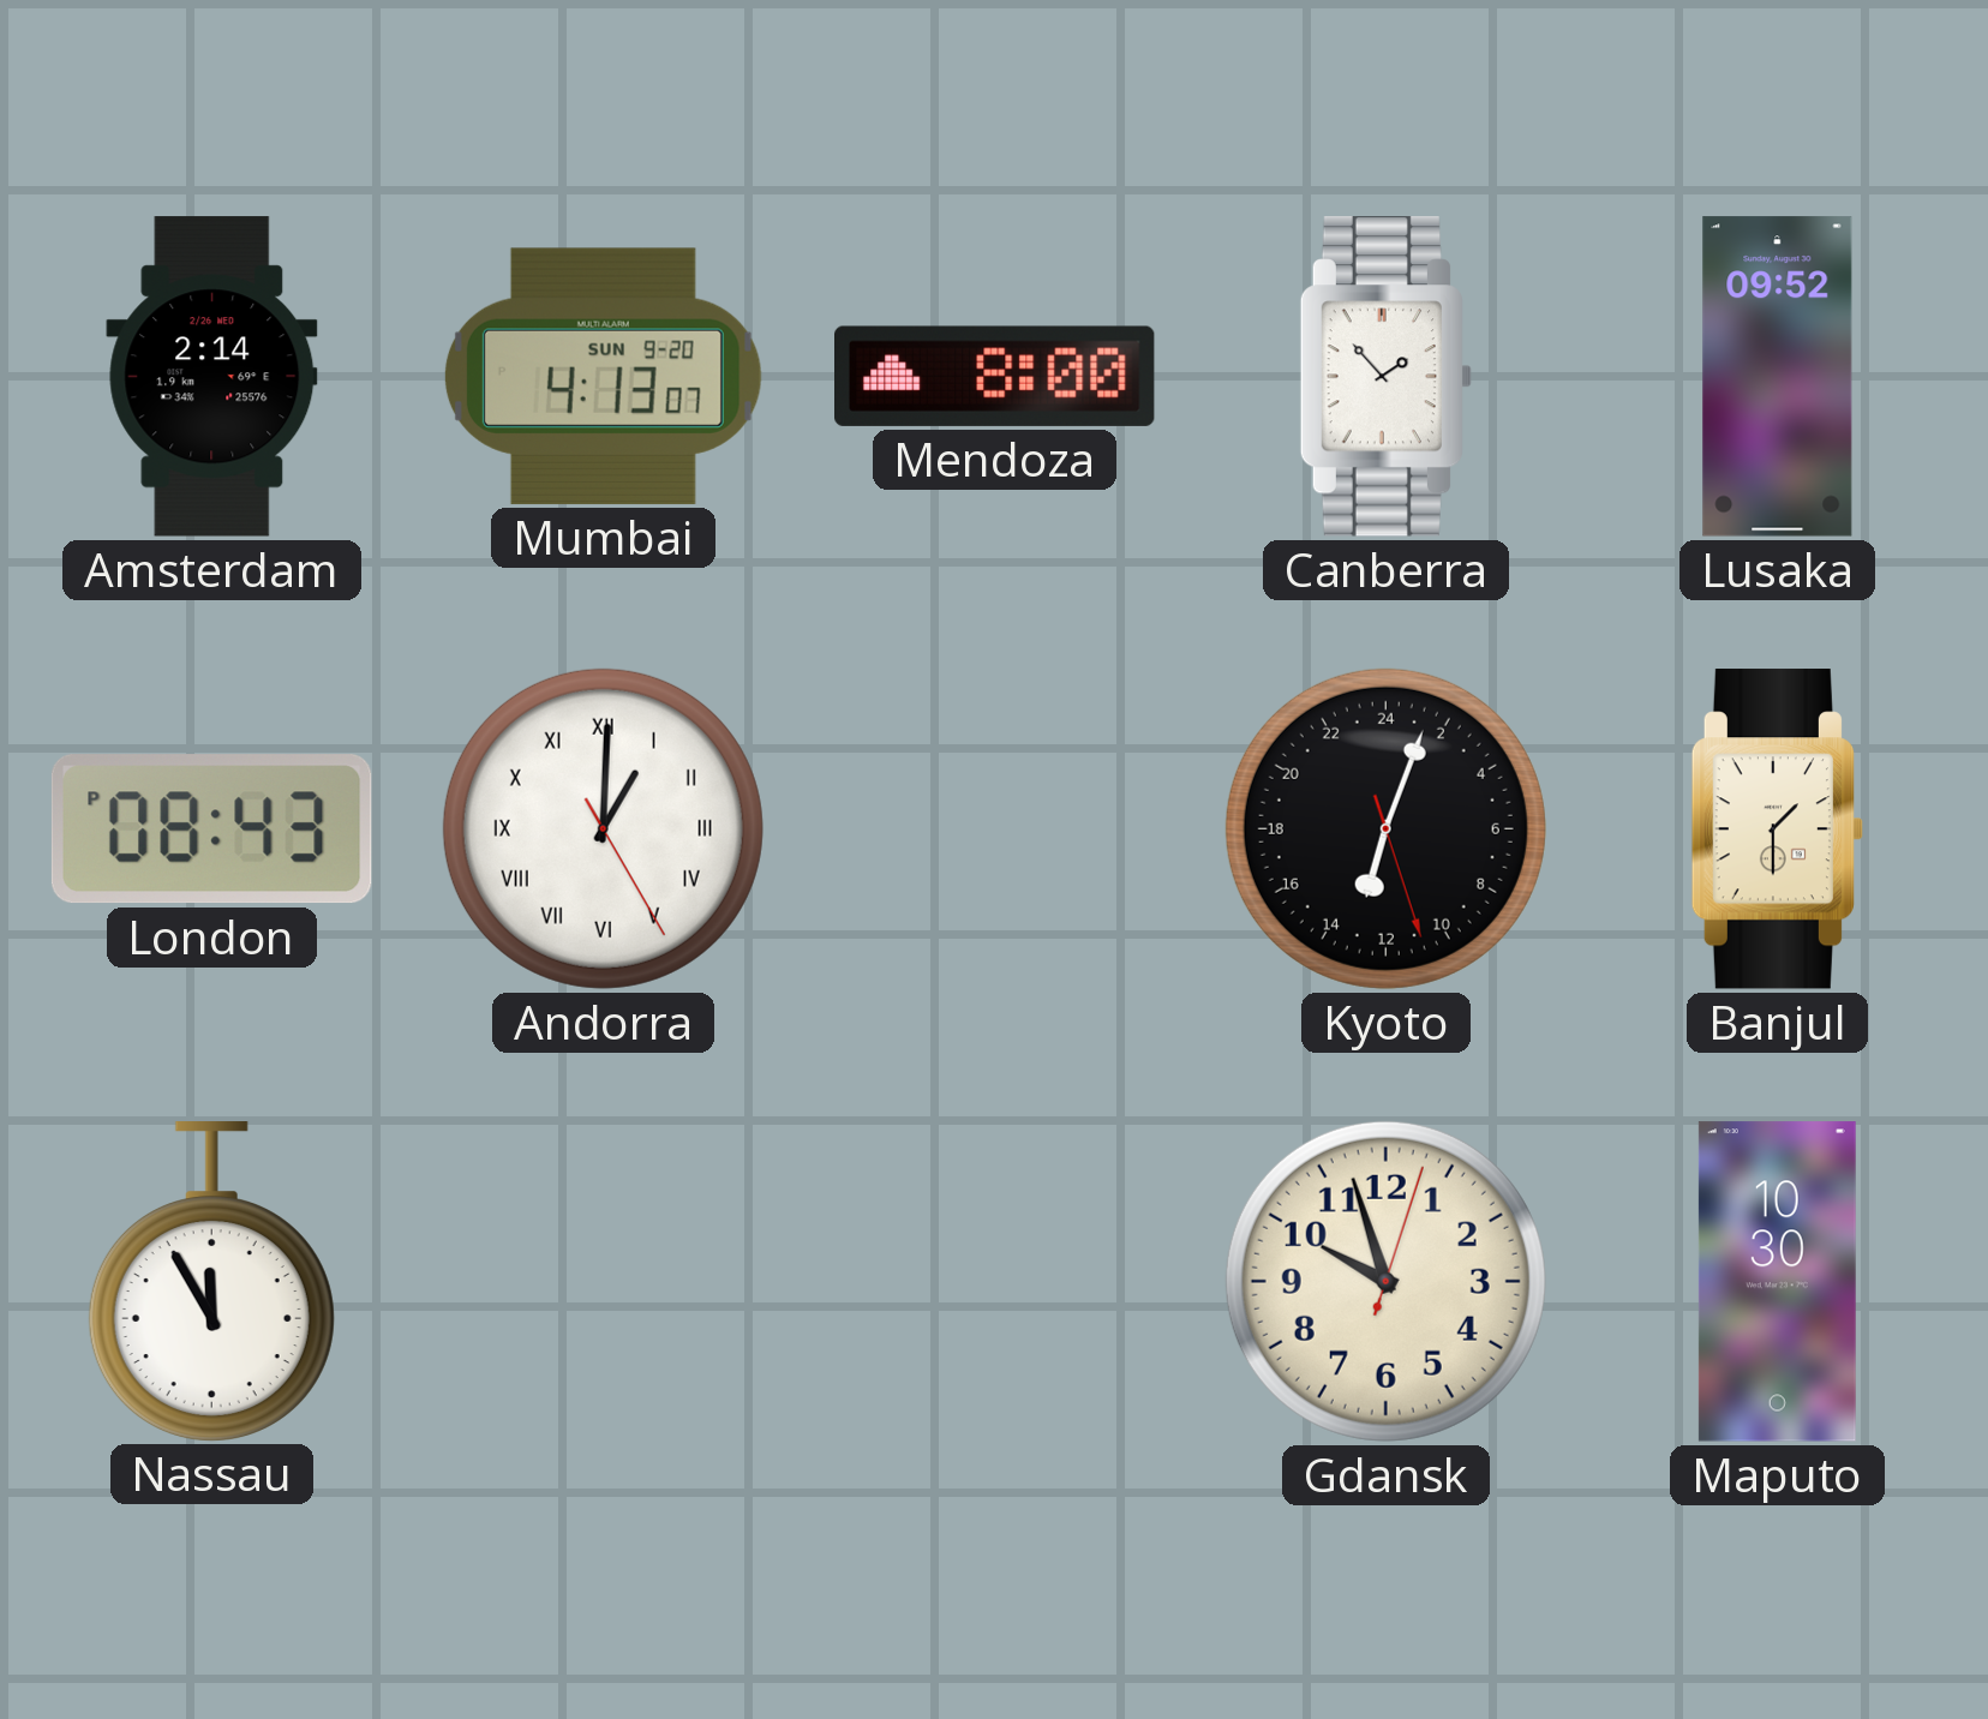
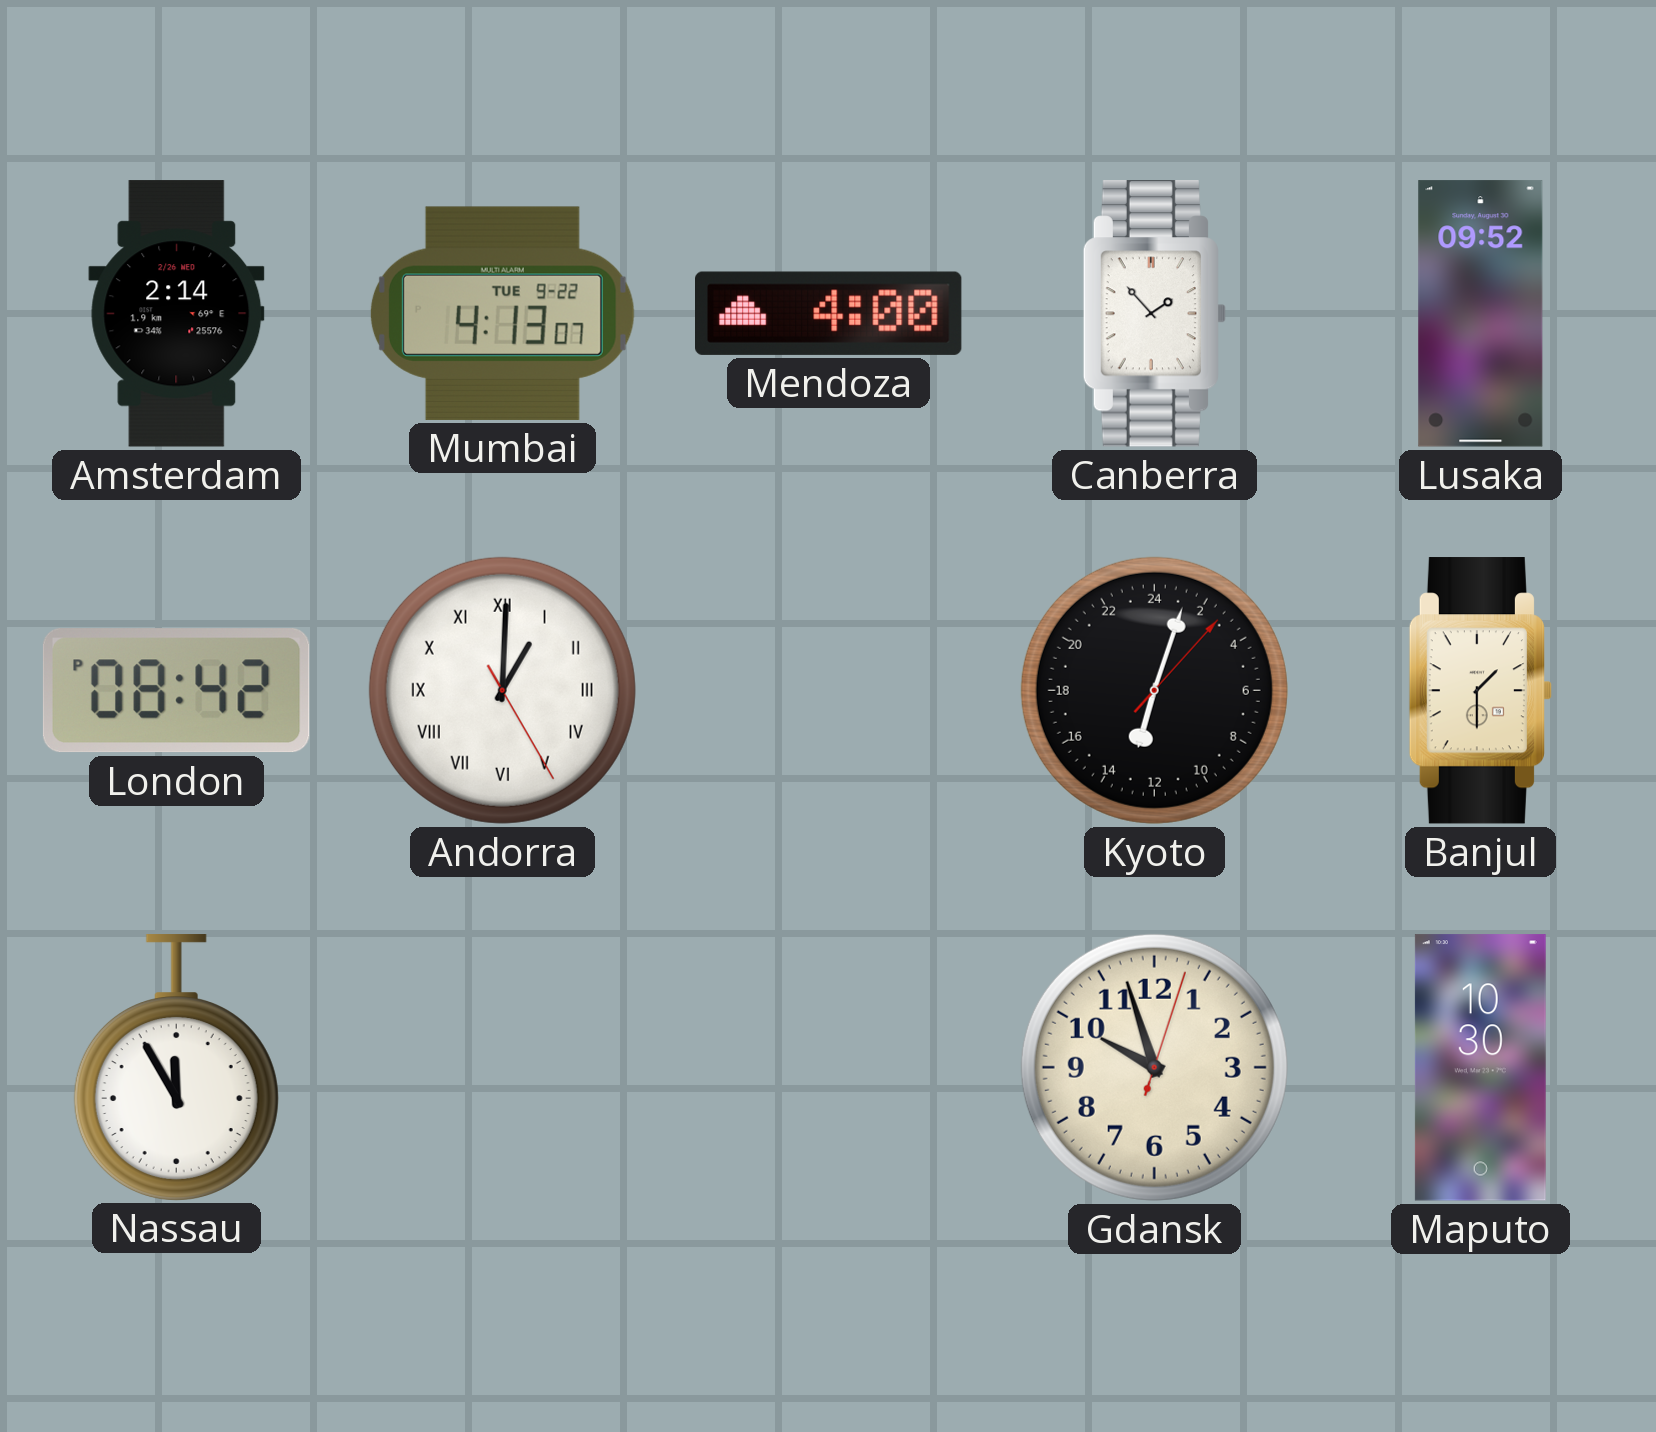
Mumbai date: SUN 9-20 -> TUE 9-22 (502, 313)
Mendoza: 8:00 -> 4:00 (829, 313)
London: 08:43 -> 08:42 (176, 691)
Kyoto: 13:03:27 -> 13:03:07 (1154, 690)
